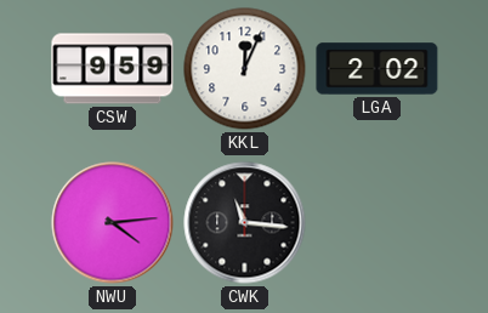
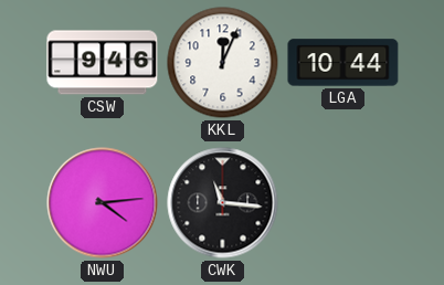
CSW: 9:59 -> 9:46 (103, 63)
LGA: 2:02 -> 10:44 (343, 63)
